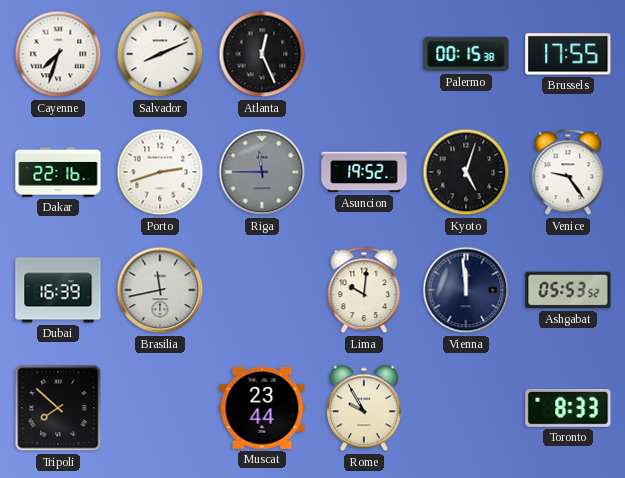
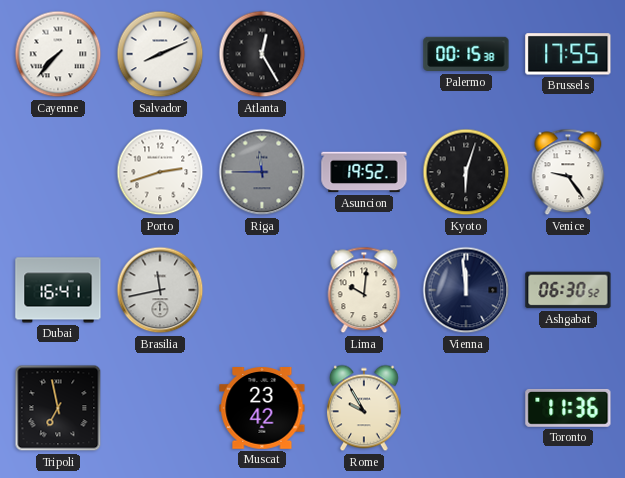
Cayenne: 7:33 -> 7:37 (58, 54)
Atlanta: 12:26 -> 12:25 (262, 54)
Dakar: 22:16 -> none (58, 173)
Kyoto: 5:03 -> 6:03 (466, 172)
Dubai: 16:39 -> 16:41 (58, 290)
Ashgabat: 05:53 -> 06:30 (568, 290)
Tripoli: 7:52 -> 6:58 (58, 408)
Muscat: 23:44 -> 23:42 (262, 409)
Toronto: 8:33 -> 11:36 (568, 408)
